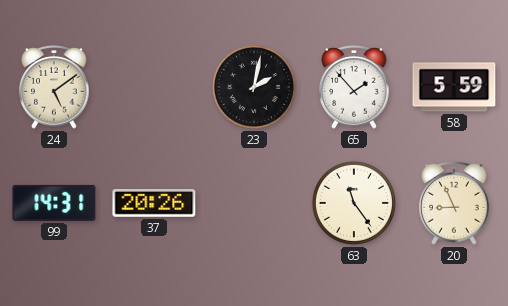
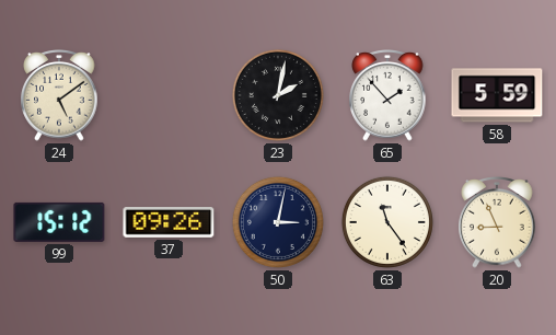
99: 14:31 -> 15:12 (59, 222)
37: 20:26 -> 09:26 (169, 223)
50: none -> 3:02 (278, 222)
